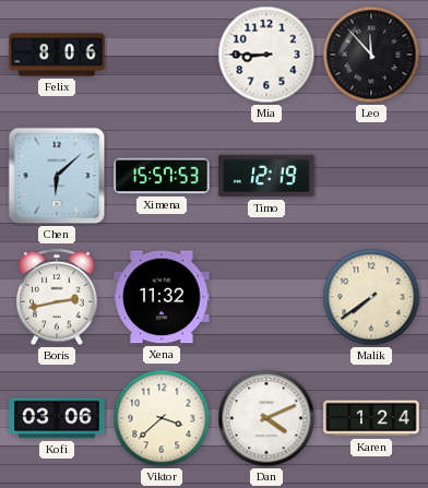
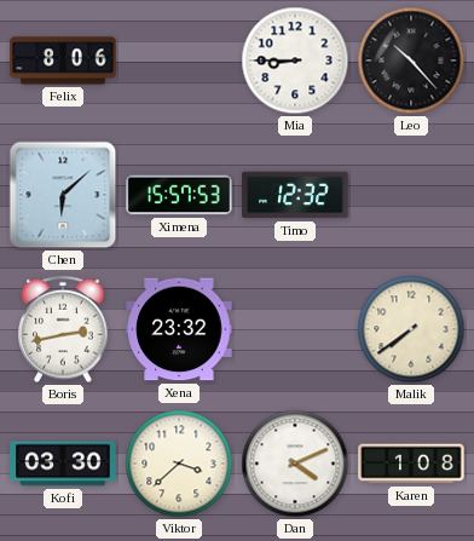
Leo: 11:53 -> 10:23 (411, 61)
Timo: 12:19 -> 12:32 (295, 195)
Xena: 11:32 -> 23:32 (179, 329)
Kofi: 03:06 -> 03:30 (63, 464)
Karen: 1:24 -> 1:08 (411, 464)
